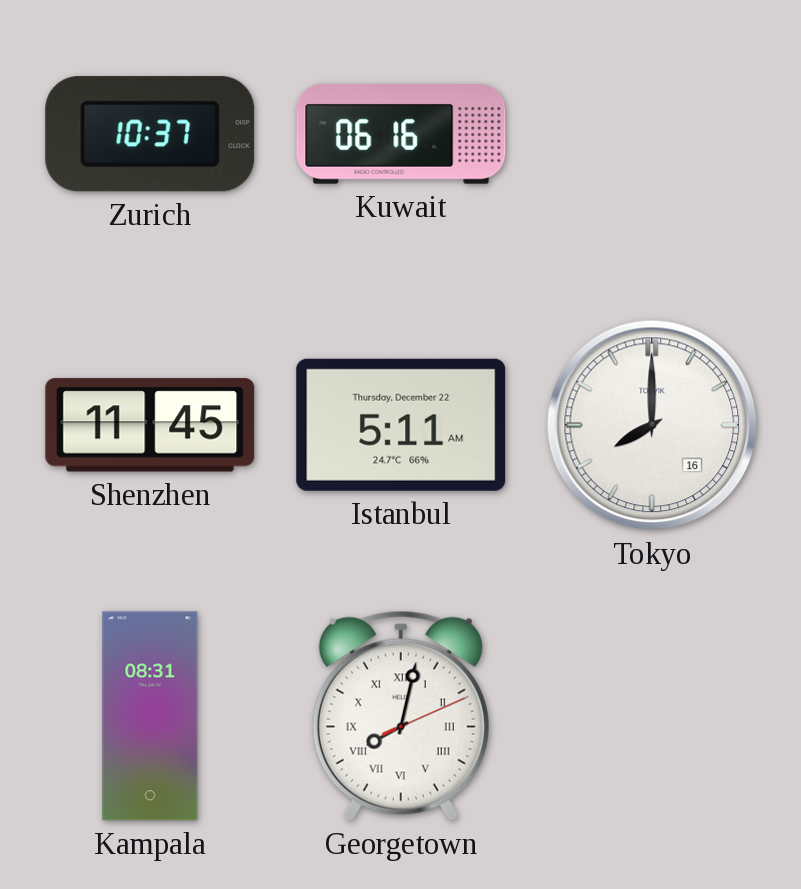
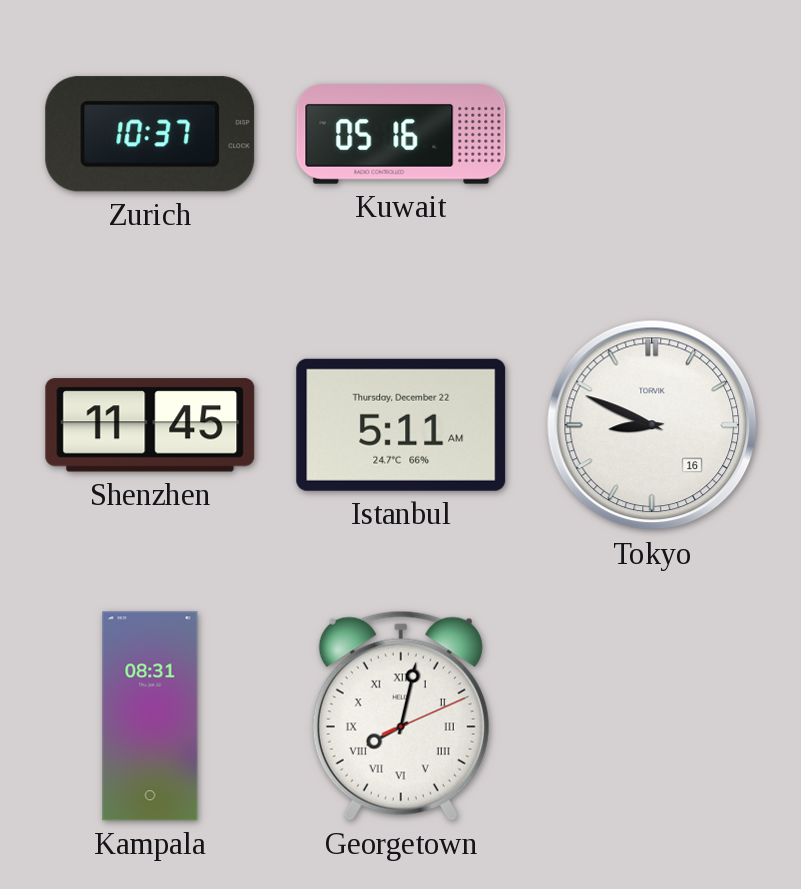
Kuwait: 06:16 -> 05:16 (401, 135)
Tokyo: 8:00 -> 8:49 (652, 425)
